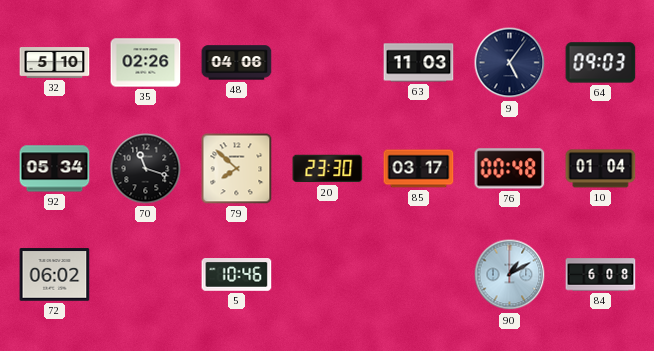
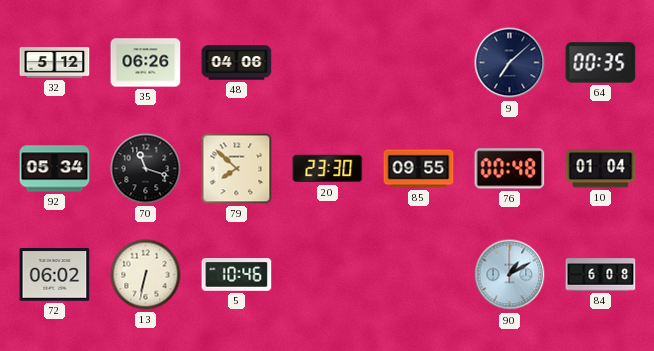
32: 5:10 -> 5:12 (55, 63)
35: 02:26 -> 06:26 (146, 63)
63: 11:03 -> none (419, 63)
9: 5:06 -> 7:08 (510, 63)
64: 09:03 -> 00:35 (601, 63)
85: 03:17 -> 09:55 (419, 169)
13: none -> 6:32 (146, 275)
